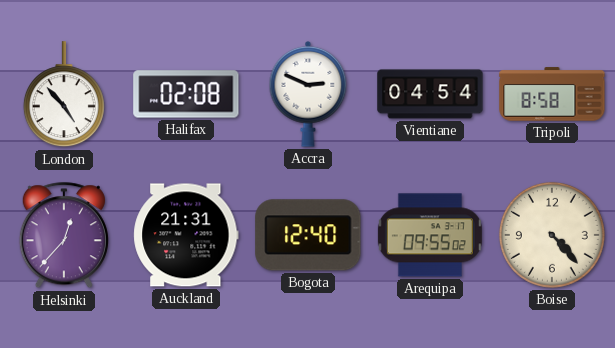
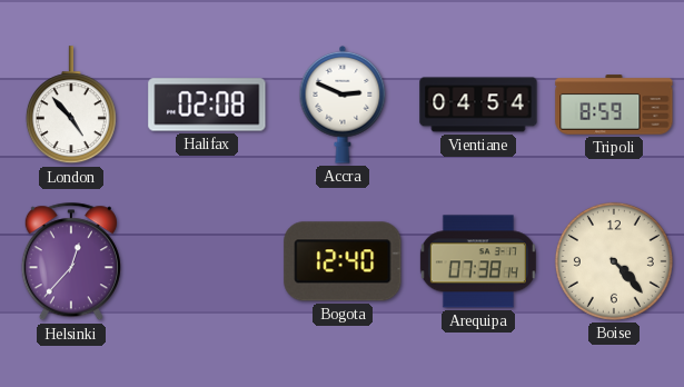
Tripoli: 8:58 -> 8:59 (614, 105)
Auckland: 21:31 -> none (186, 235)
Arequipa: 09:55 -> 07:38 (478, 261)
